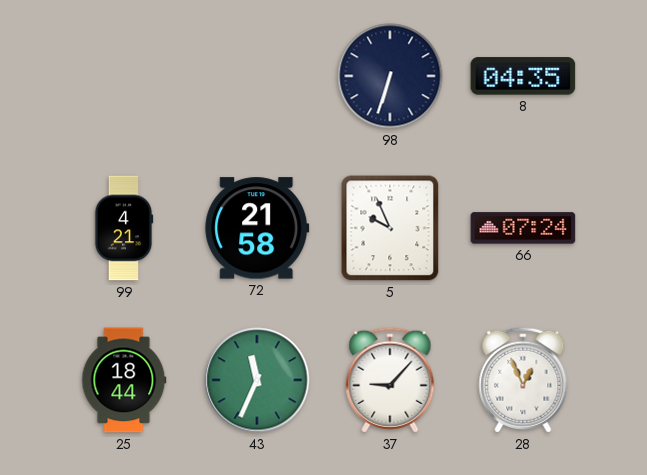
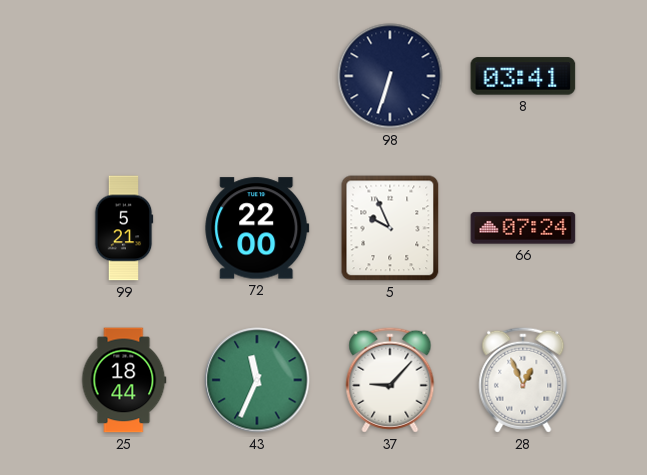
8: 04:35 -> 03:41 (523, 76)
99: 4:21 -> 5:21 (124, 228)
72: 21:58 -> 22:00 (257, 228)
